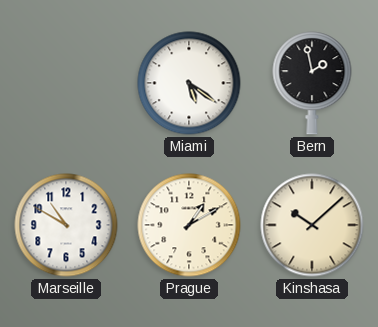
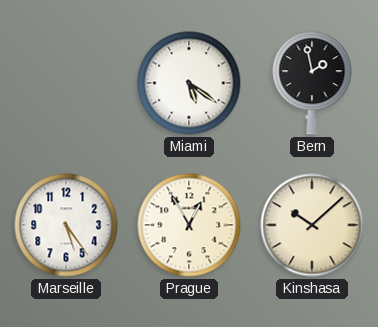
Marseille: 10:50 -> 5:24 (66, 225)
Prague: 1:10 -> 12:55 (189, 225)
